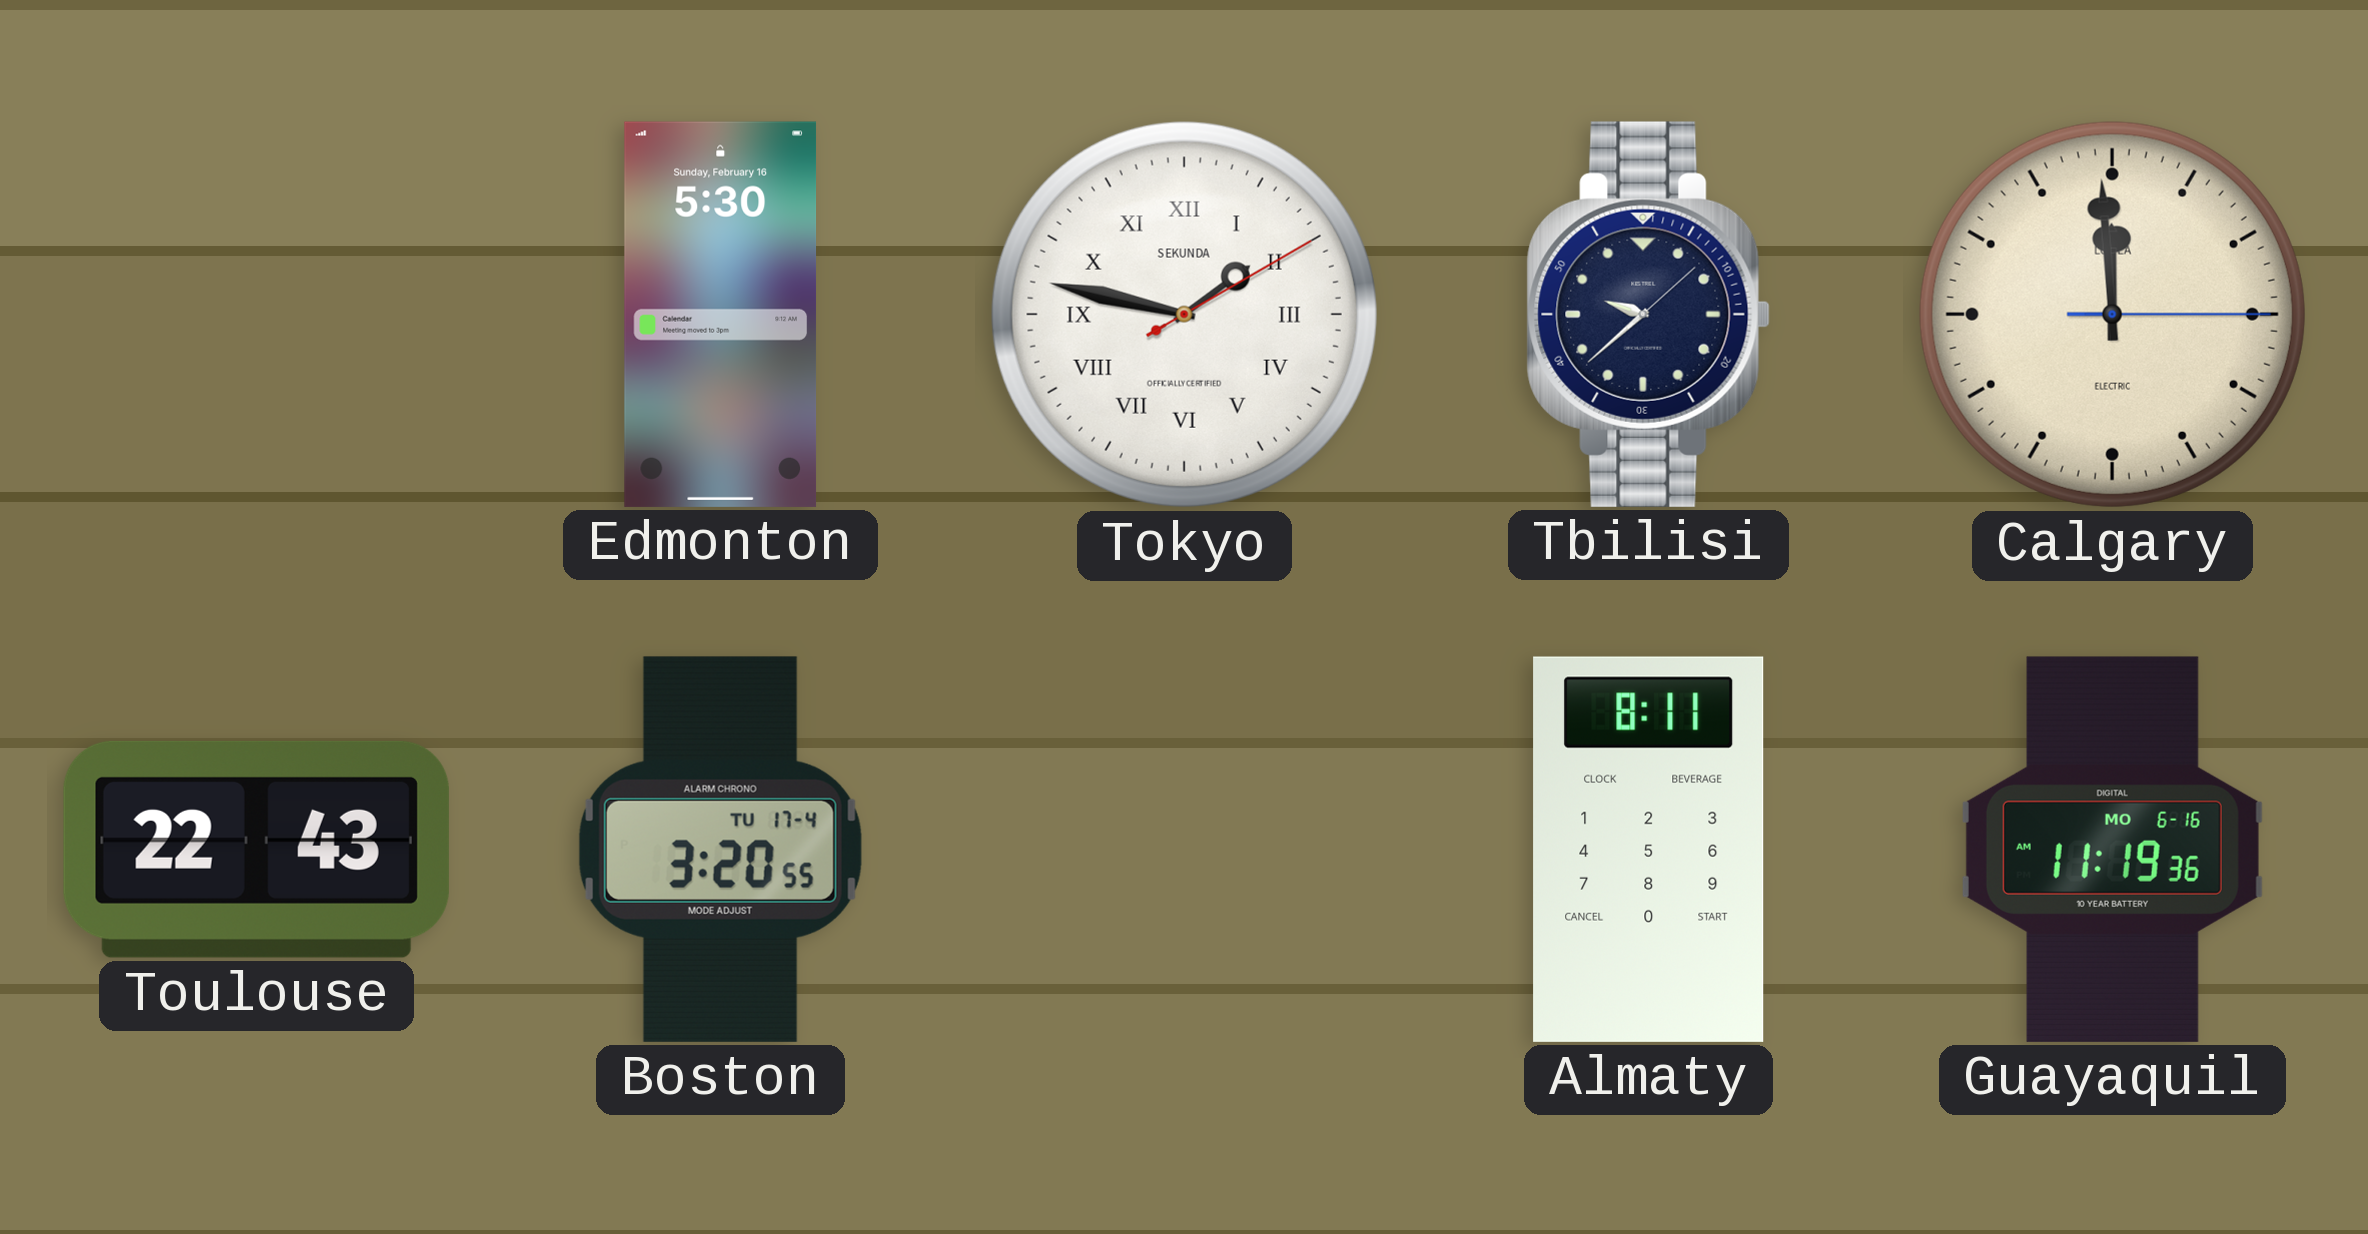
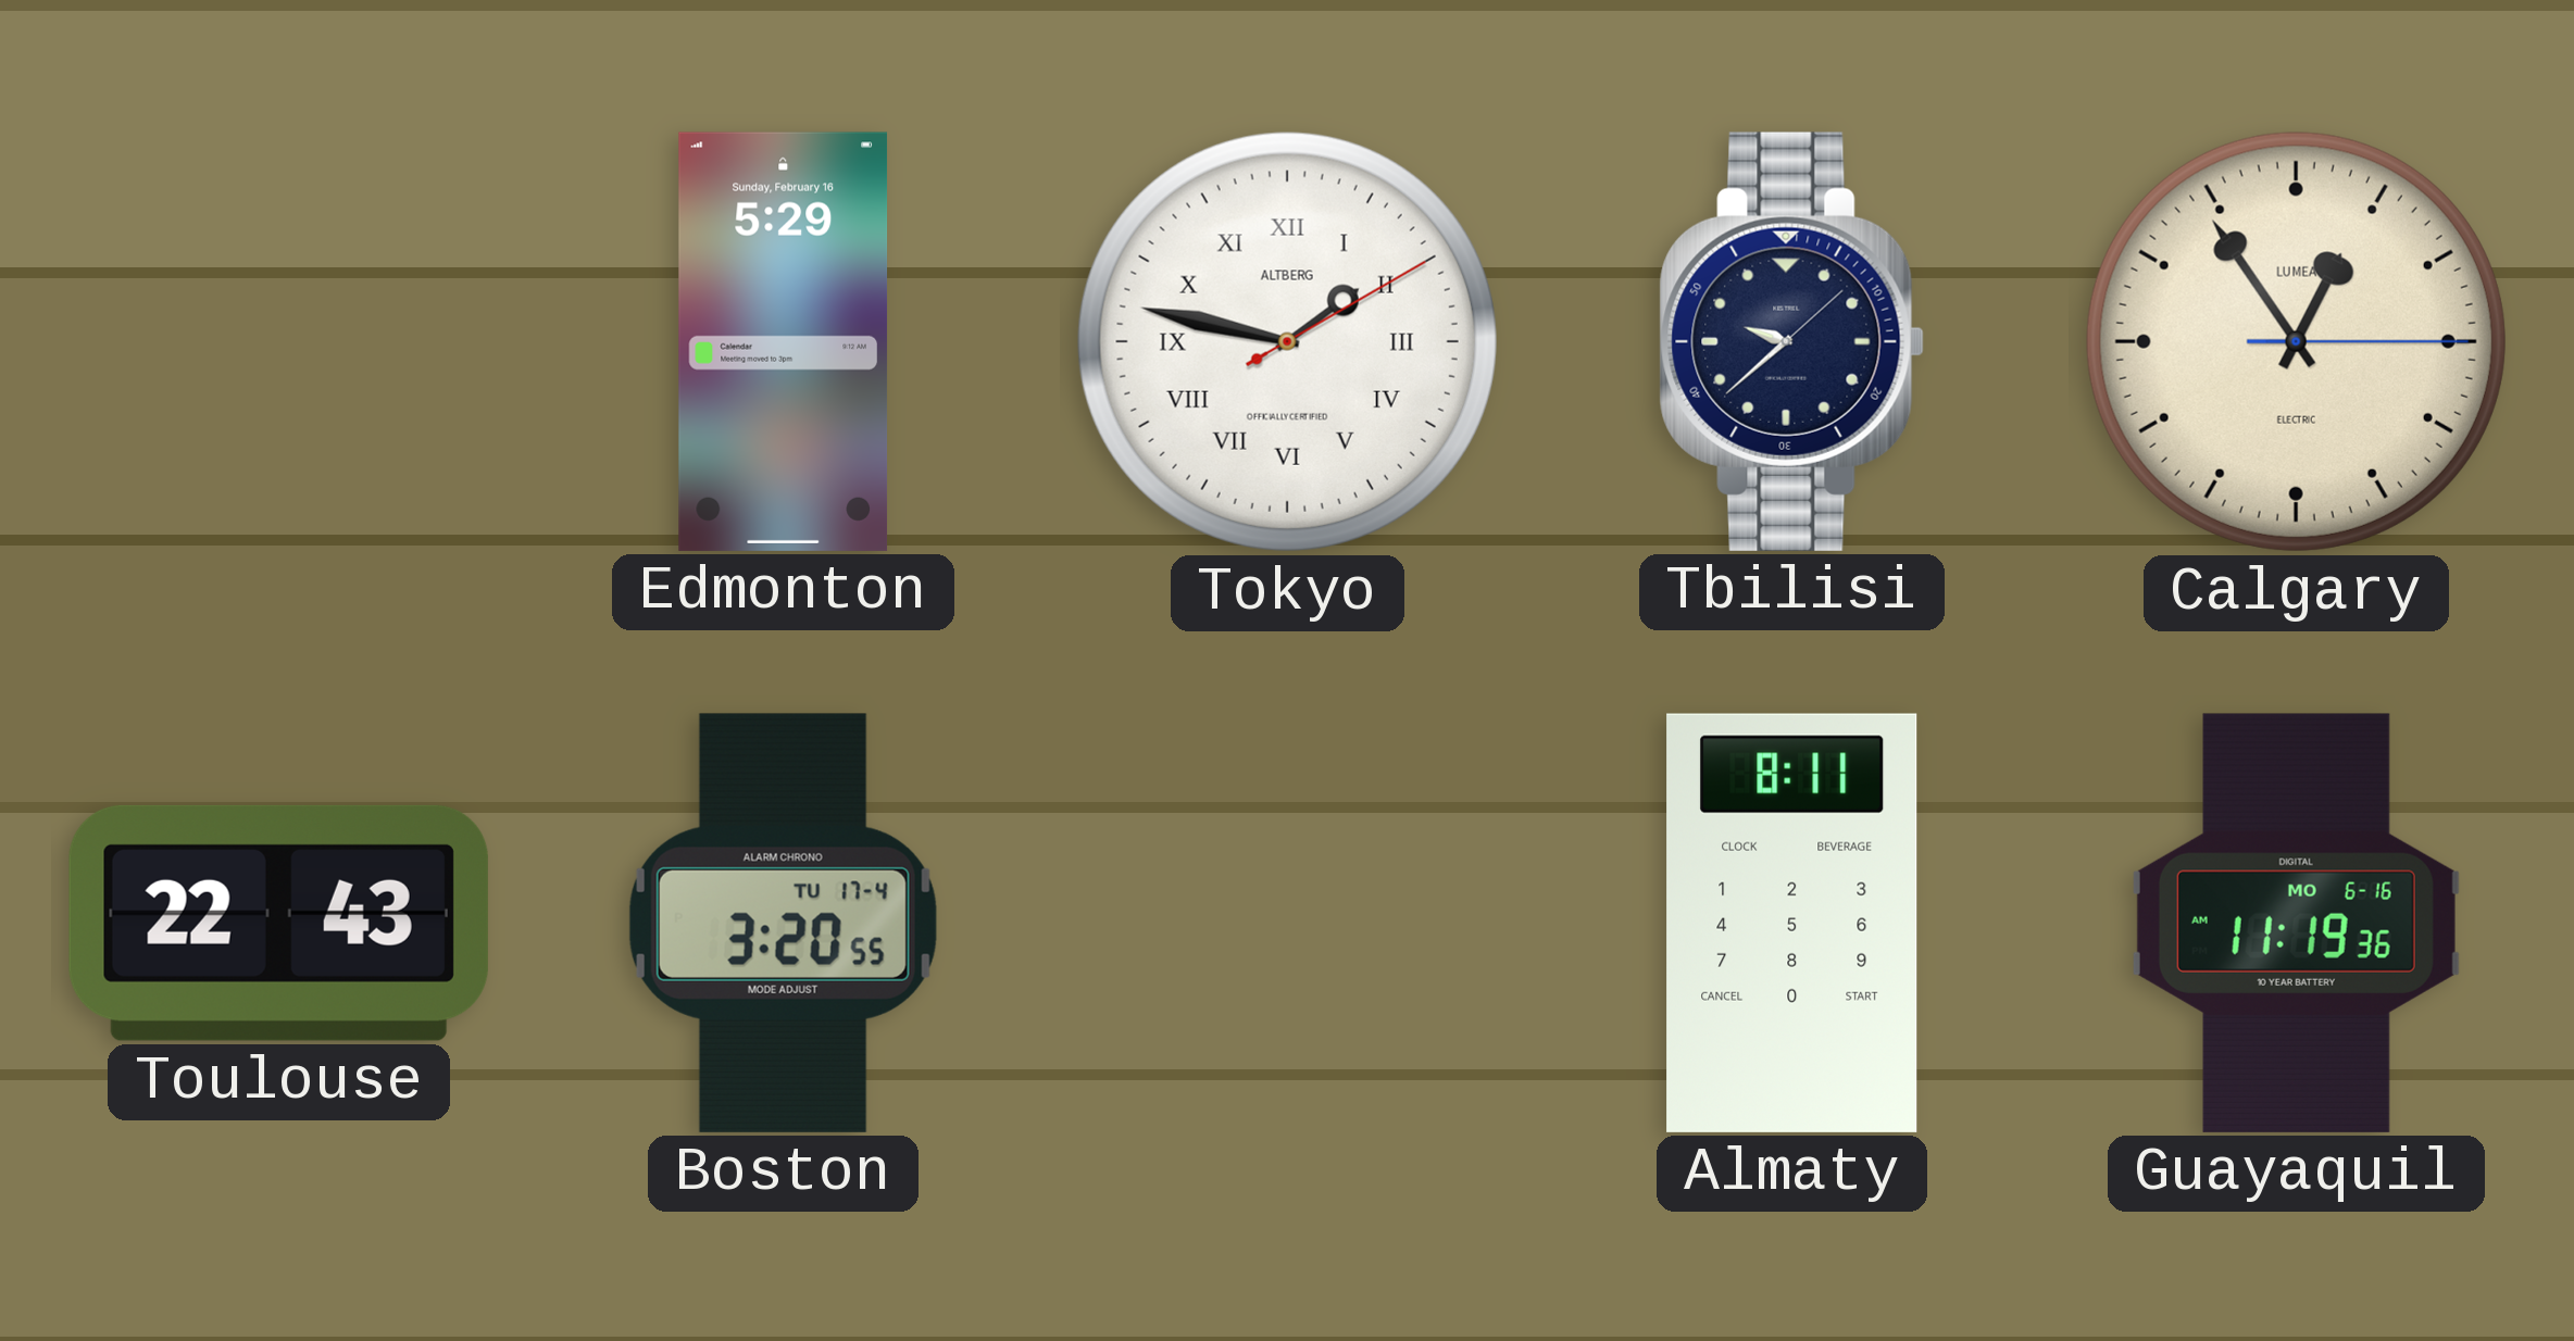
Edmonton: 5:30 -> 5:29 (784, 341)
Tokyo brand: SEKUNDA -> ALTBERG (1287, 341)
Calgary: 11:59 -> 12:54 (2296, 341)
